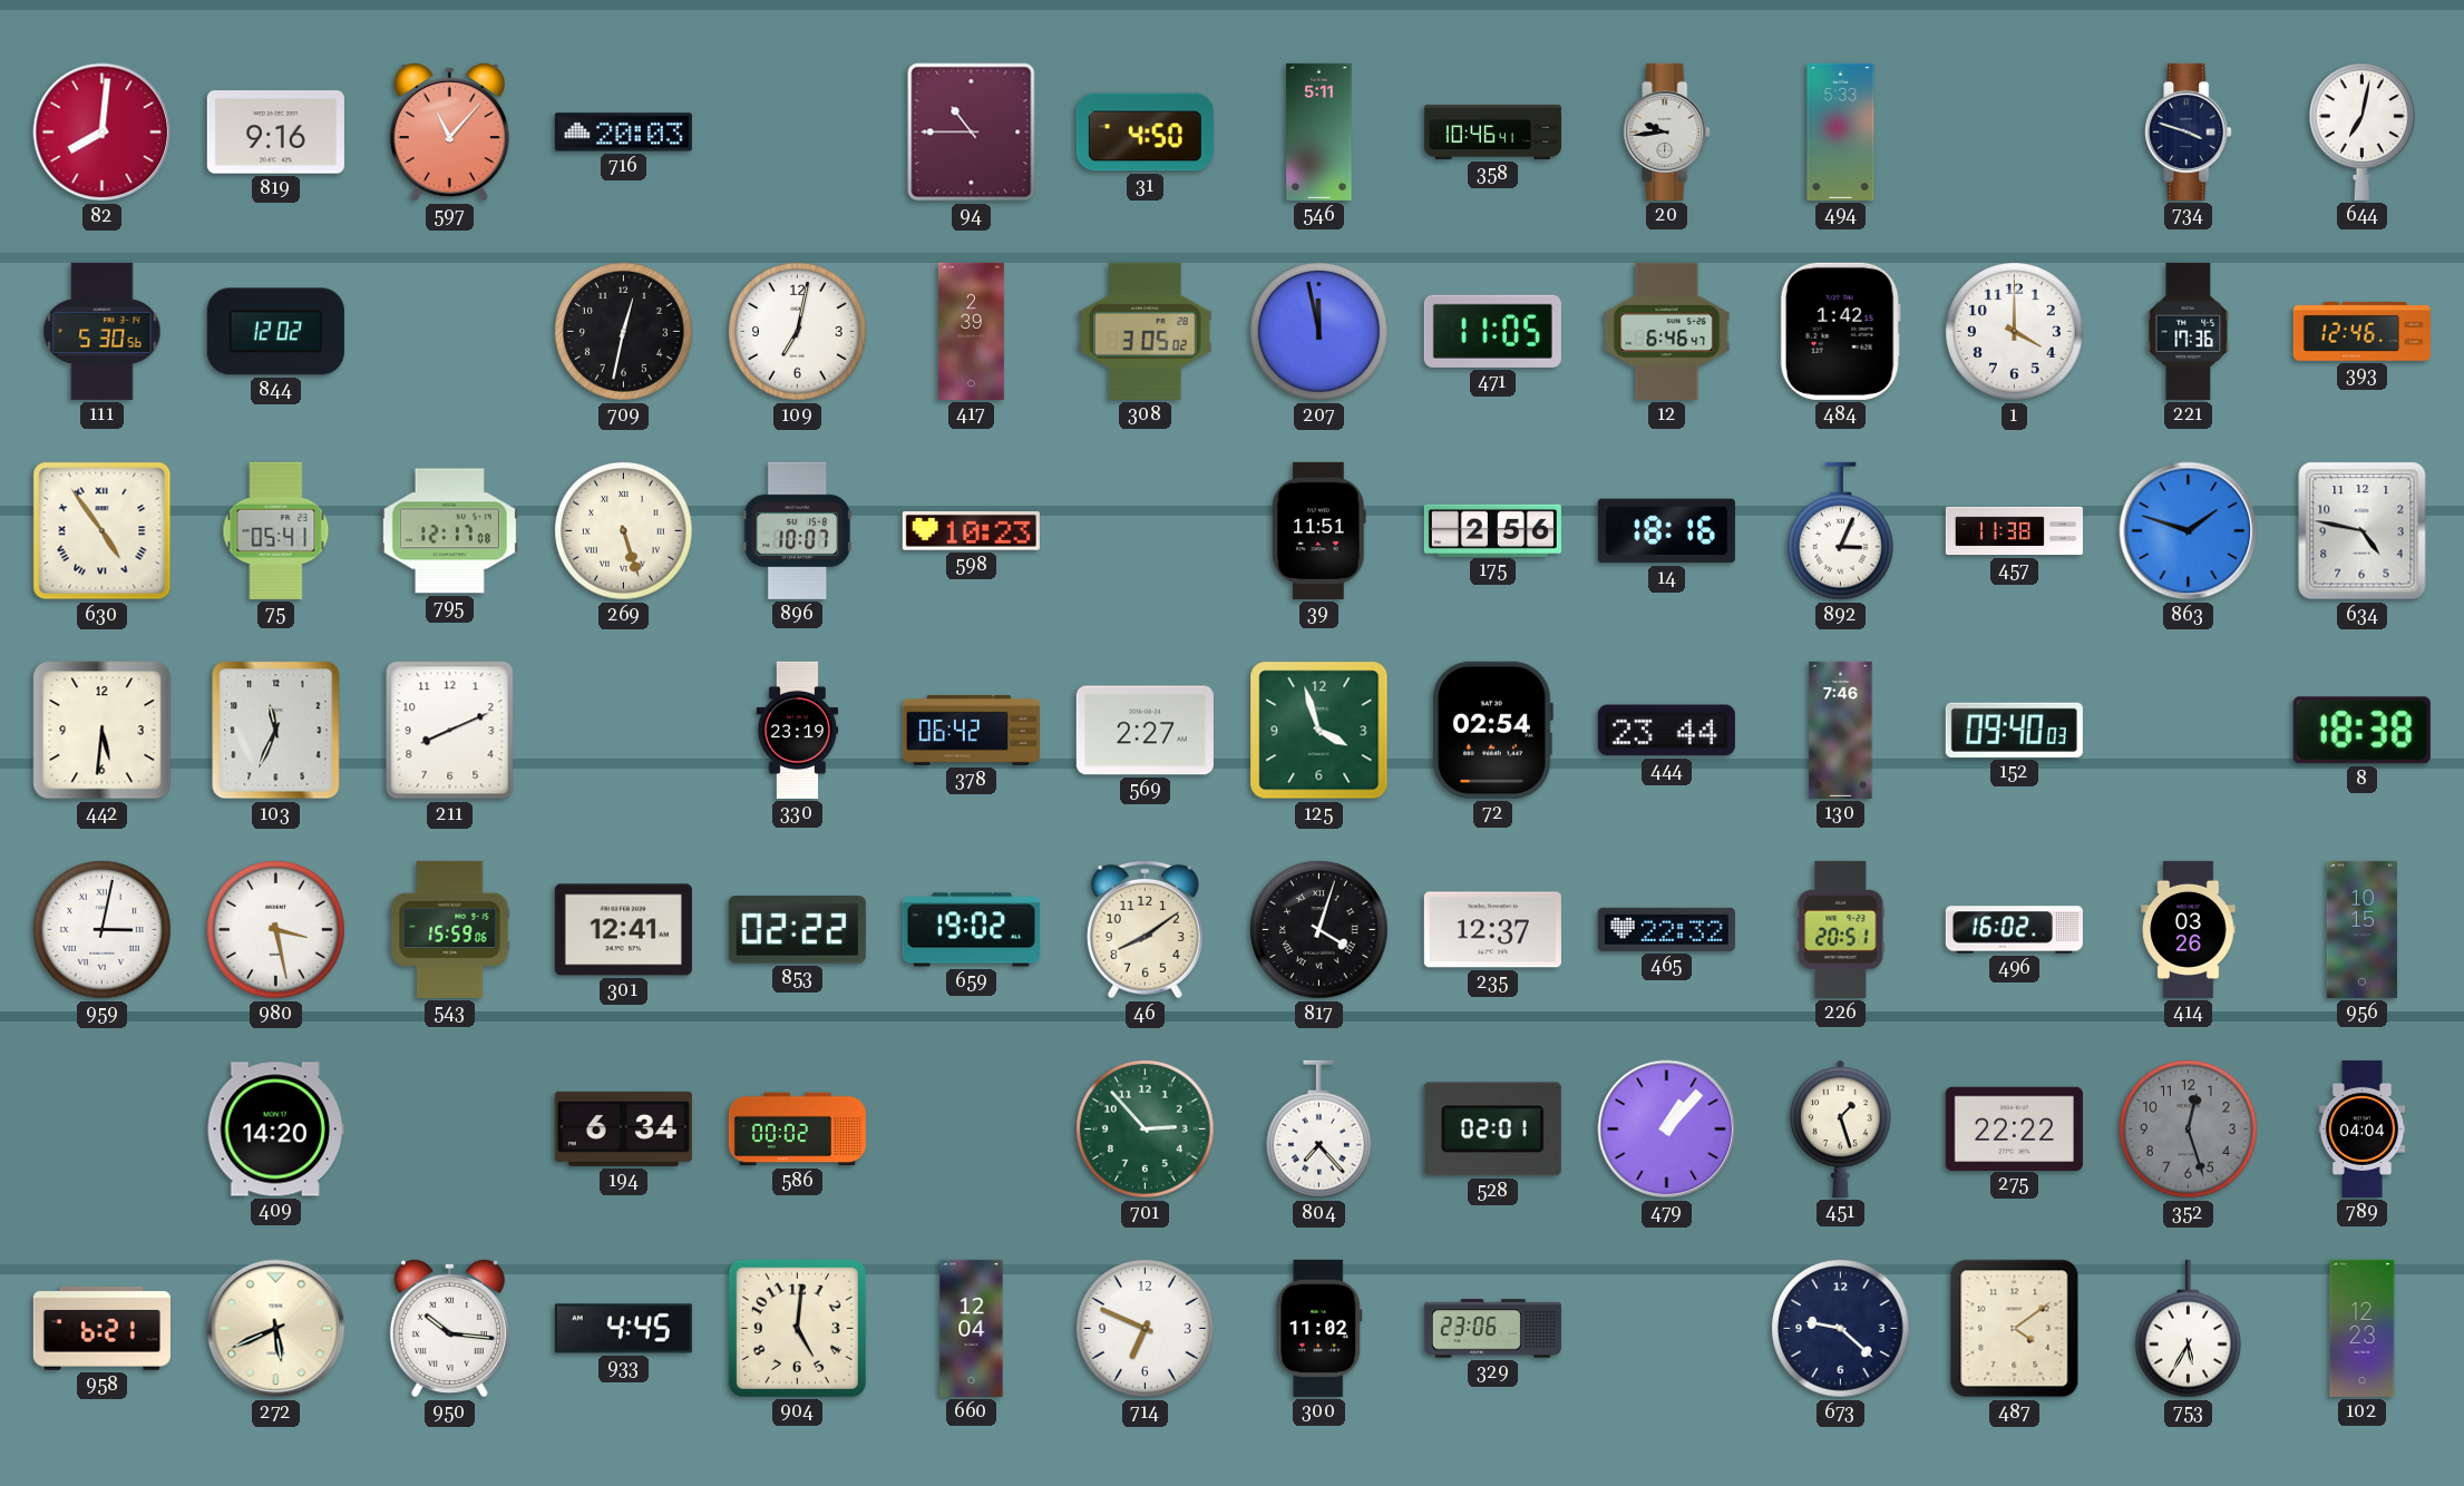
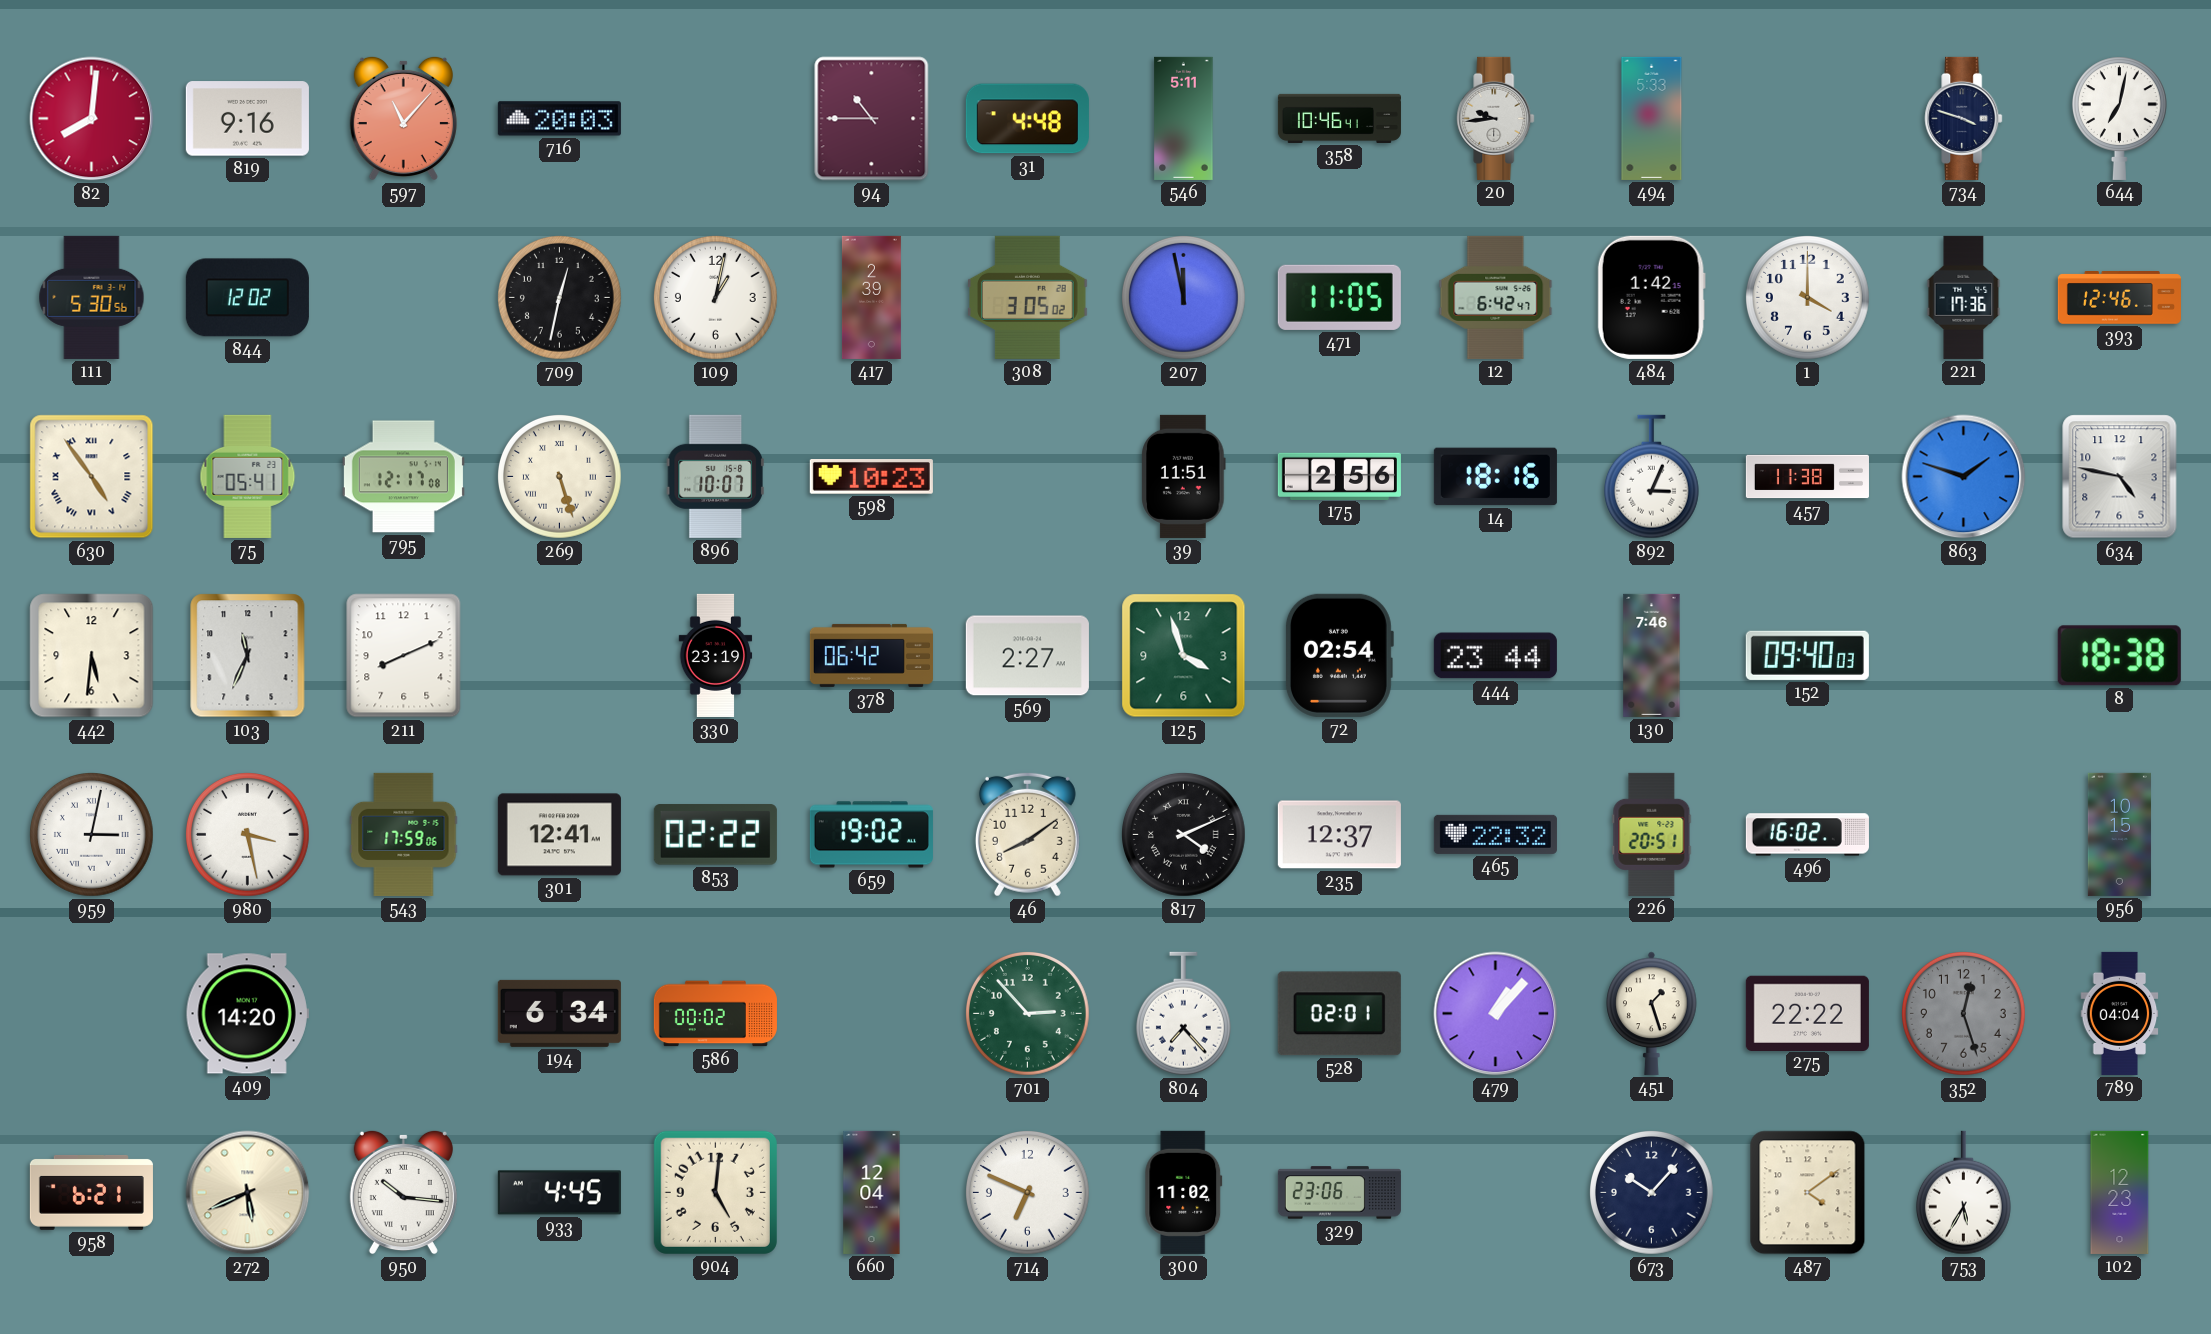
31: 4:50 -> 4:48 (1027, 119)
109: 7:02 -> 1:02 (716, 298)
12: 6:46 -> 6:42 (1496, 297)
543: 15:59 -> 17:59 (404, 834)
817: 4:03 -> 4:11 (1184, 835)
414: 03:26 -> none (2189, 929)
673: 9:22 -> 10:07 (1652, 1193)
